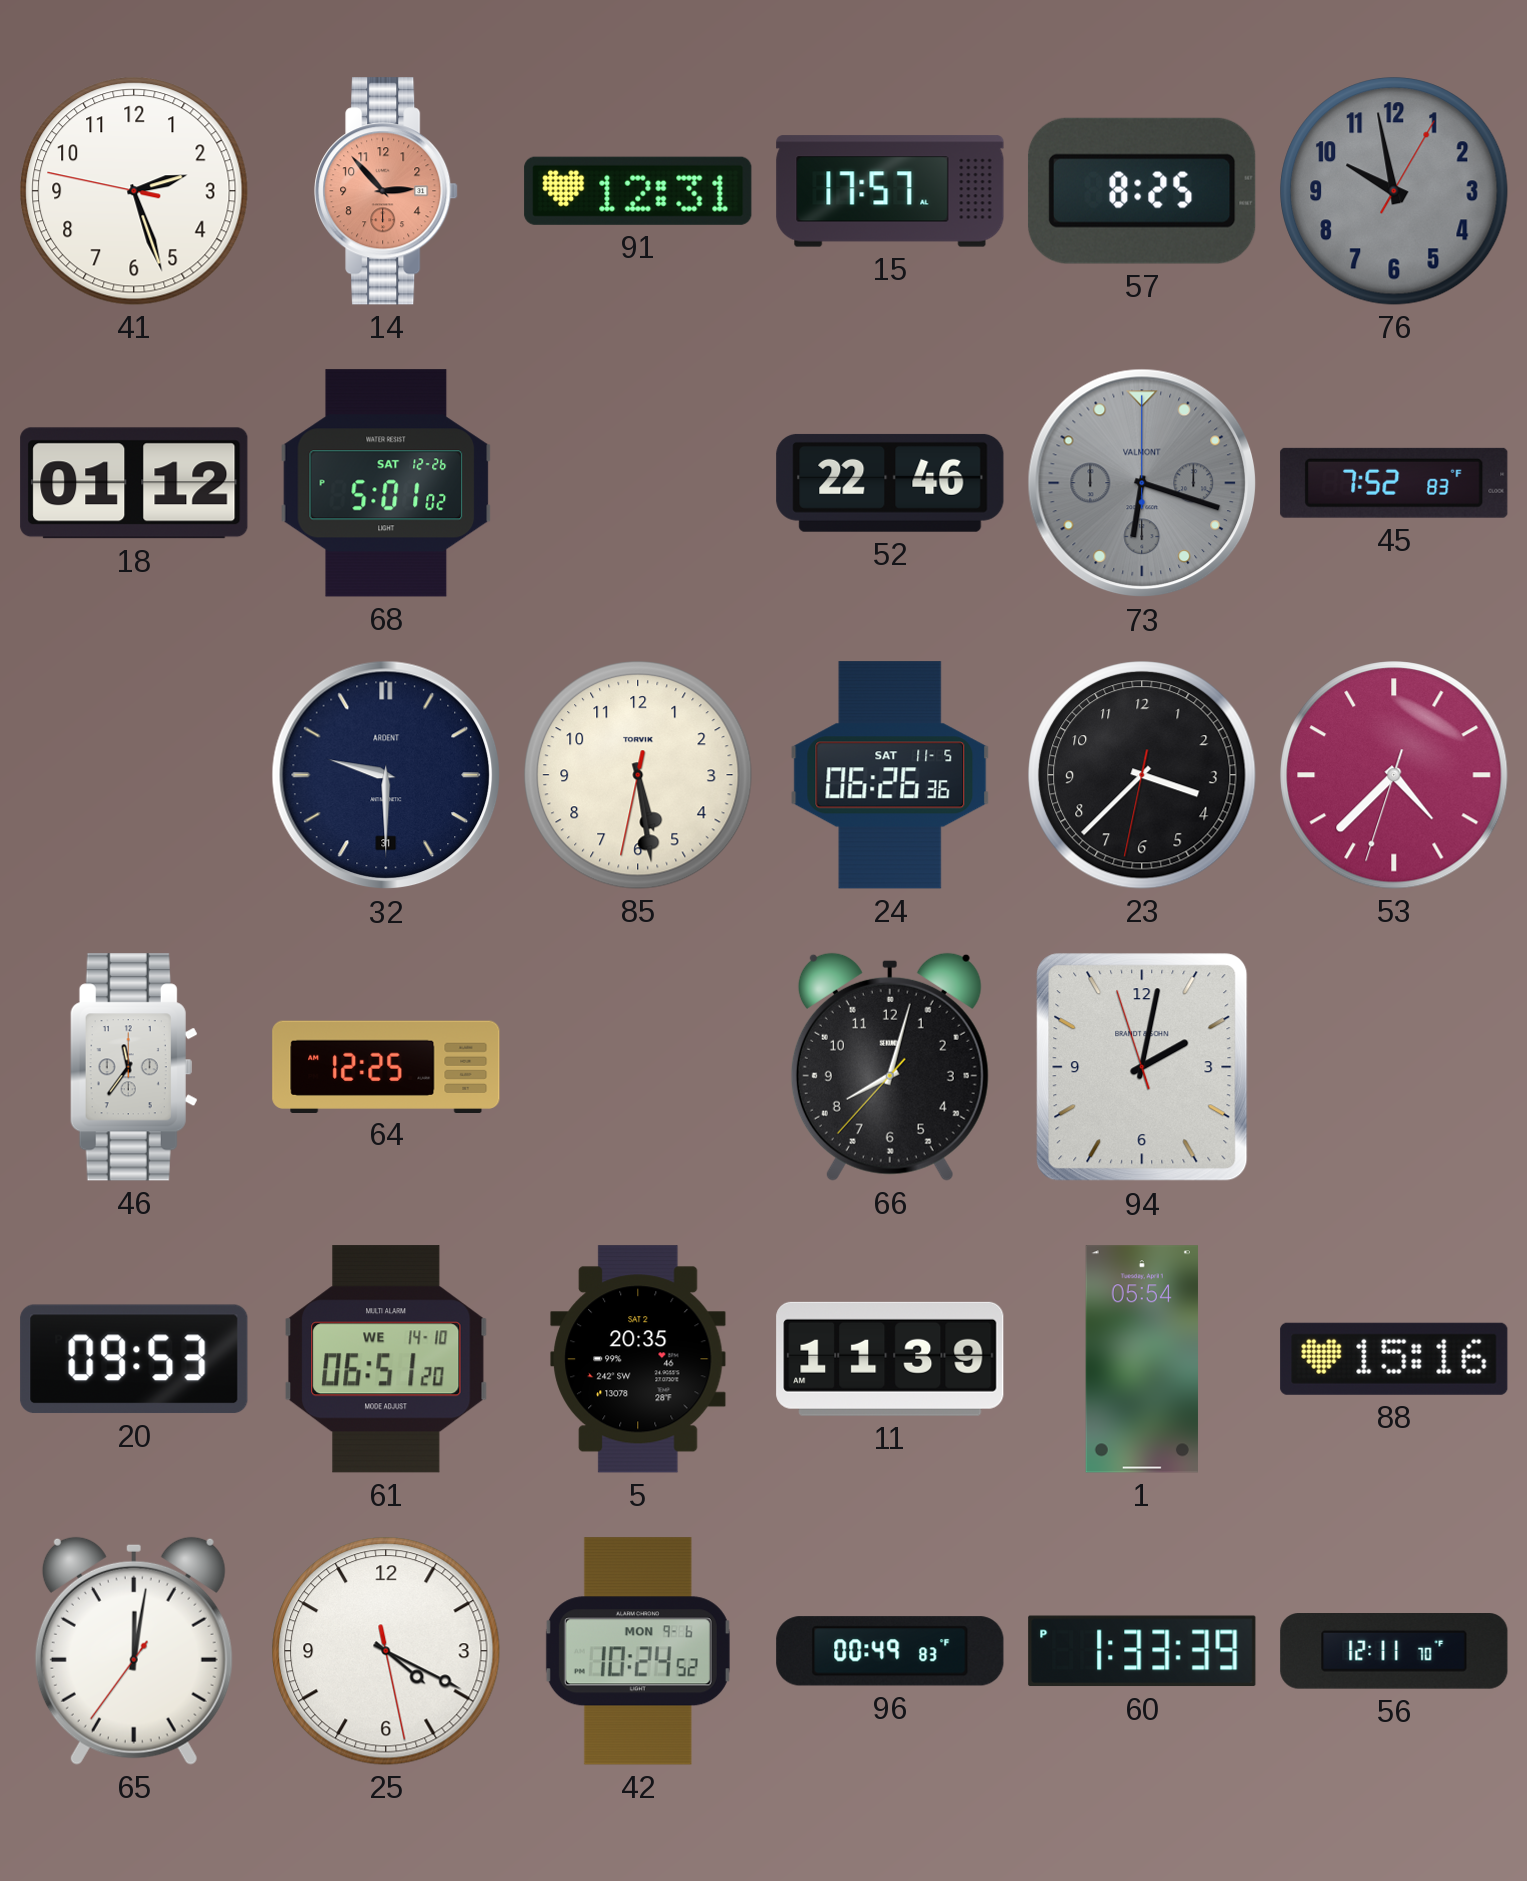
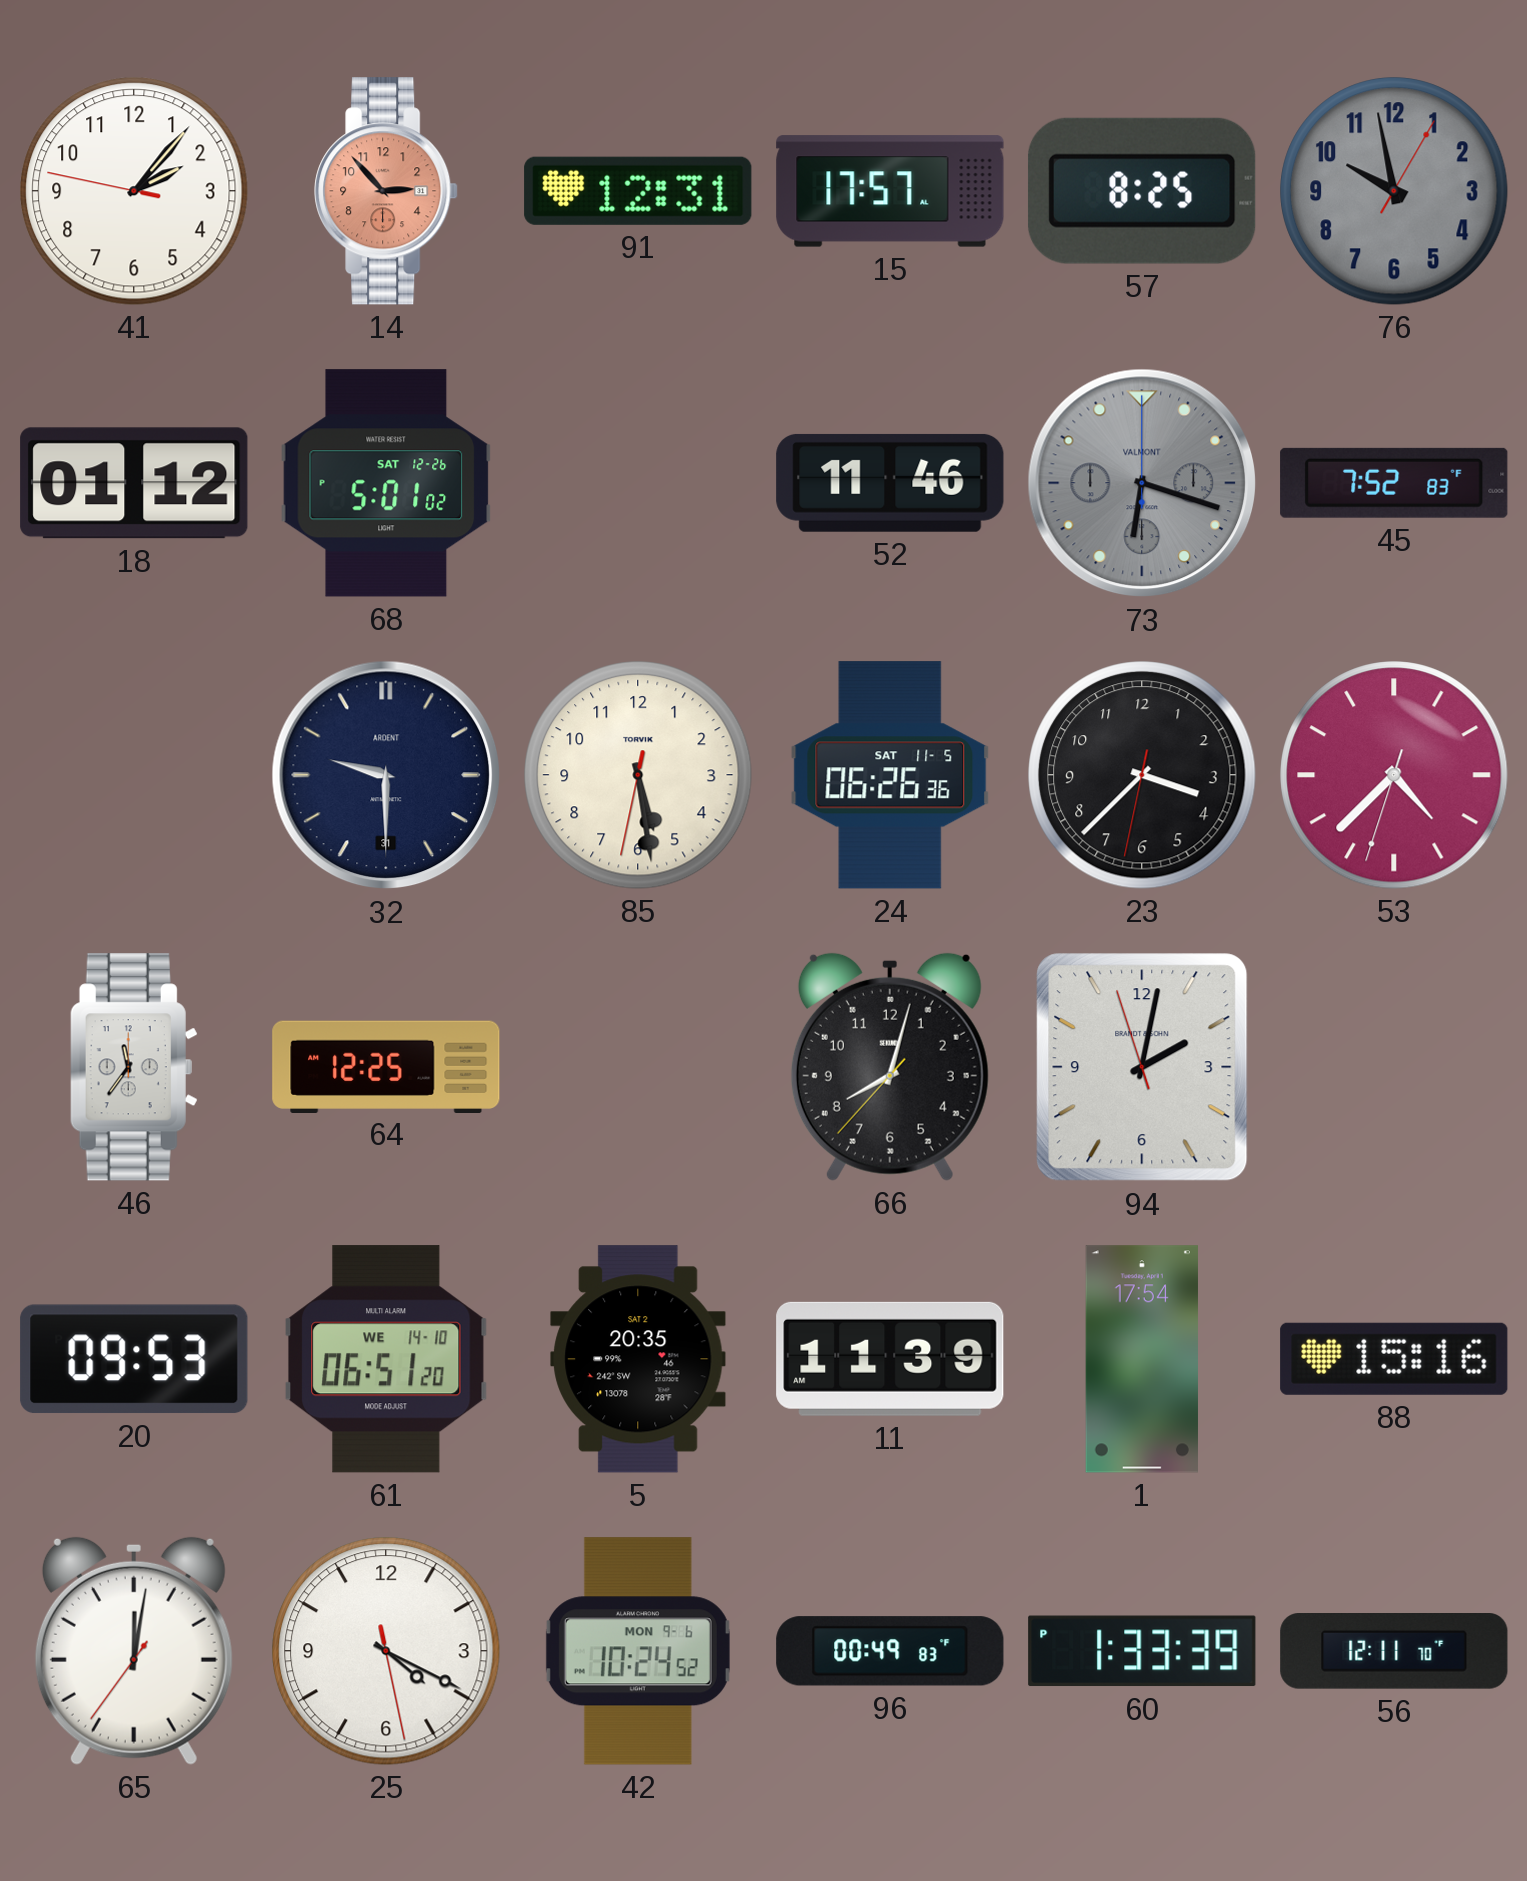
41: 2:26 -> 2:06 (134, 191)
52: 22:46 -> 11:46 (890, 483)
1: 05:54 -> 17:54 (1142, 1359)
